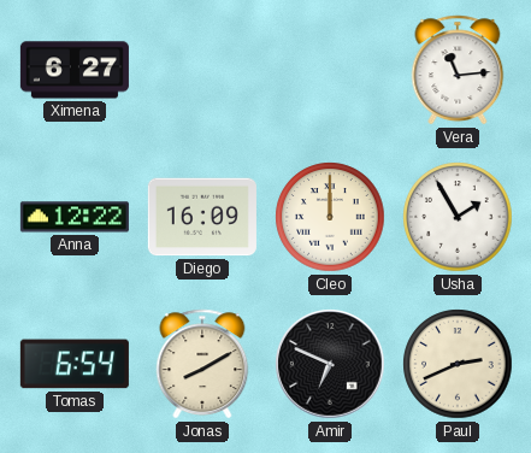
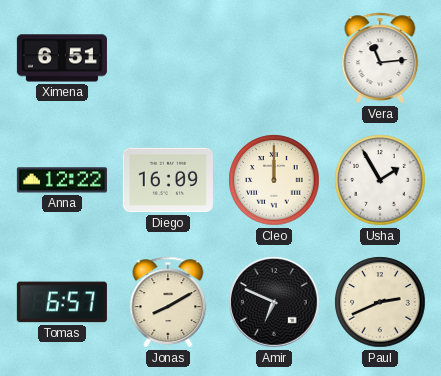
Ximena: 6:27 -> 6:51 (62, 58)
Tomas: 6:54 -> 6:57 (62, 302)
